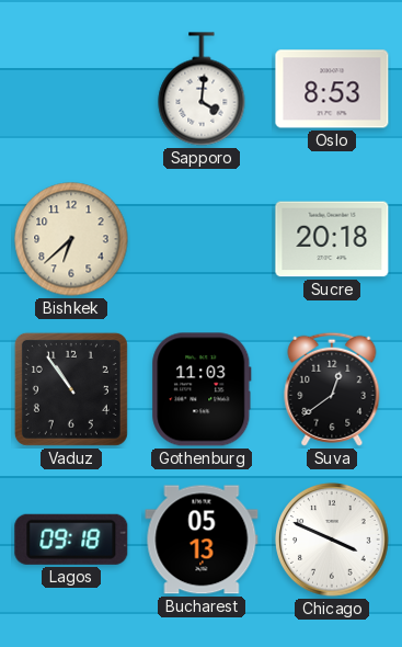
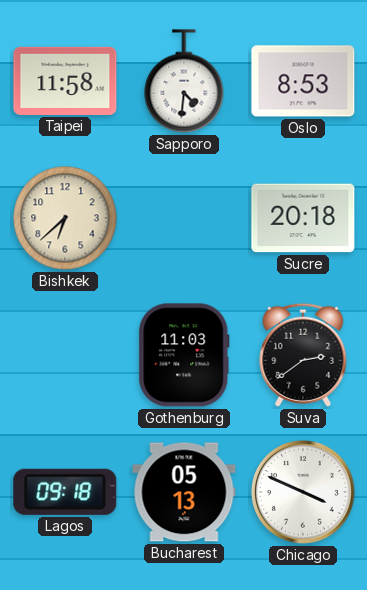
Taipei: none -> 11:58 (65, 81)
Sapporo: 4:01 -> 4:31 (184, 81)
Vaduz: 10:54 -> none (71, 389)
Suva: 12:39 -> 2:39 (303, 355)
